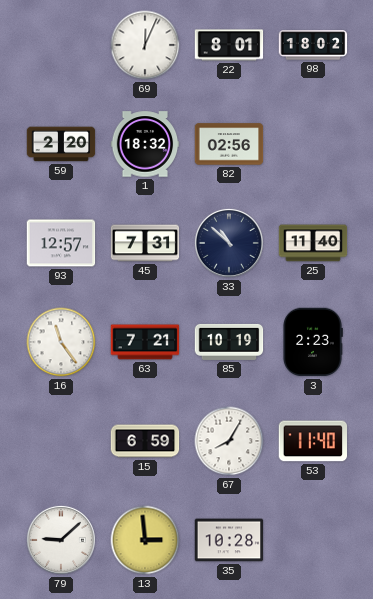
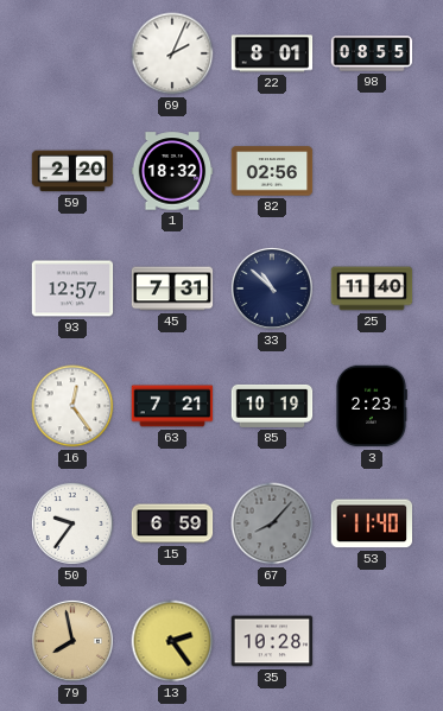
69: 12:04 -> 2:04 (172, 53)
98: 18:02 -> 08:55 (372, 53)
16: 11:24 -> 12:24 (72, 406)
50: none -> 9:36 (72, 523)
67: 8:05 -> 8:07 (272, 523)
67 dial: white -> grey (272, 523)
79: 9:08 -> 7:58 (72, 641)
79 dial: white -> champagne (72, 641)
13: 2:59 -> 2:24 (172, 641)
